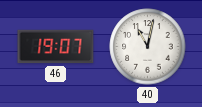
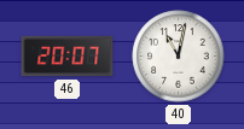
46: 19:07 -> 20:07 (68, 57)
